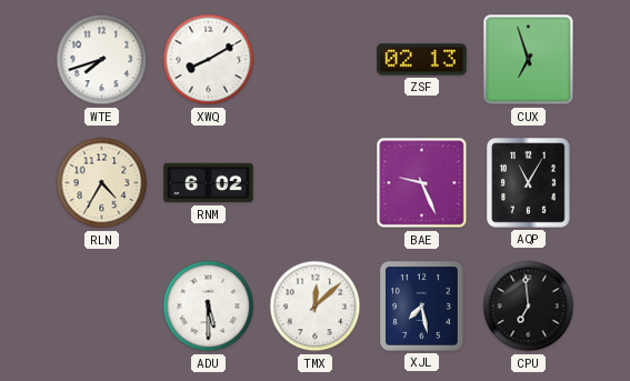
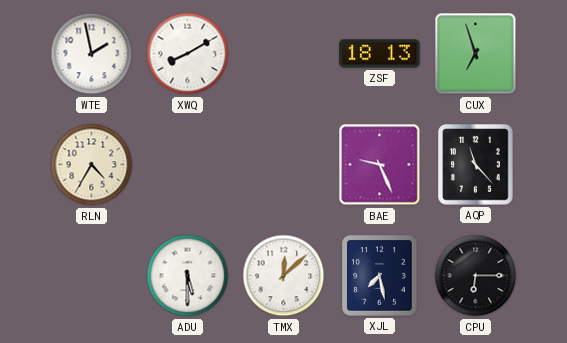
WTE: 7:42 -> 1:58 (92, 54)
ZSF: 02:13 -> 18:13 (380, 54)
RNM: 6:02 -> none (209, 183)
AQP: 11:05 -> 11:23 (476, 165)
CPU: 6:59 -> 6:15 (476, 276)
